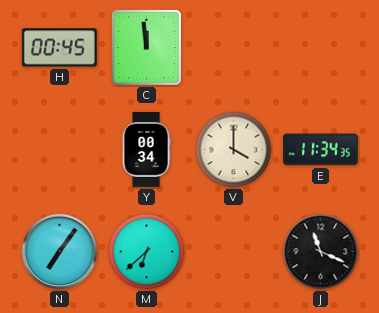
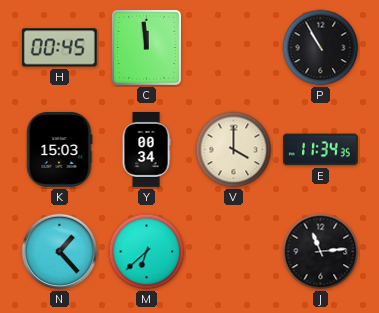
P: none -> 10:55 (321, 48)
K: none -> 15:03 (59, 149)
N: 7:06 -> 1:23 (60, 252)
J: 11:19 -> 11:14 (321, 252)
